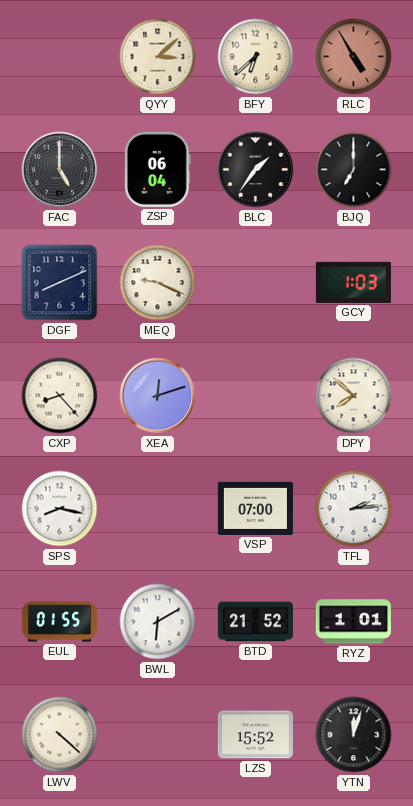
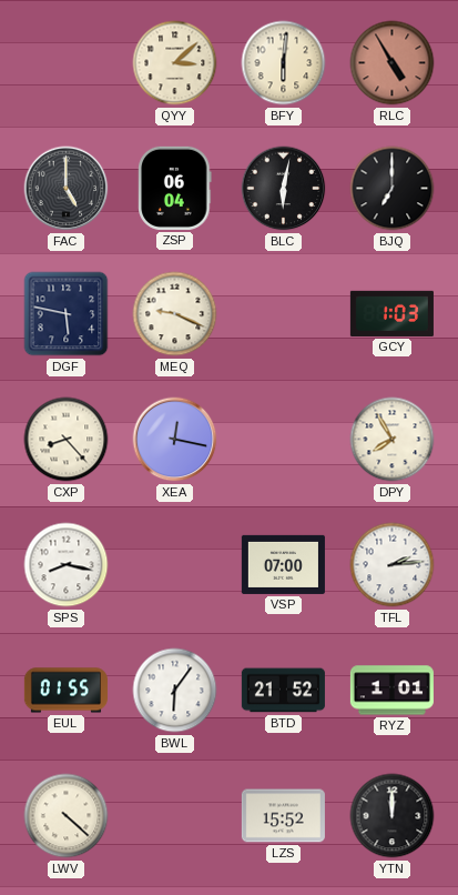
BFY: 6:38 -> 6:01 (284, 63)
BLC: 1:36 -> 6:02 (284, 189)
DGF: 8:11 -> 5:47 (67, 314)
XEA: 12:12 -> 12:17 (175, 440)
DPY: 7:52 -> 7:55 (393, 440)
BWL: 6:10 -> 6:06 (175, 691)
YTN: 12:03 -> 12:00 (393, 816)
